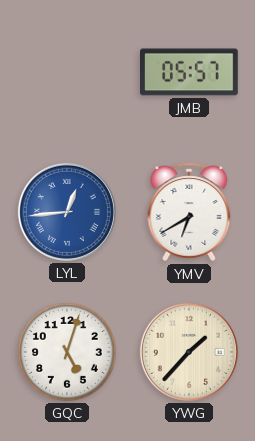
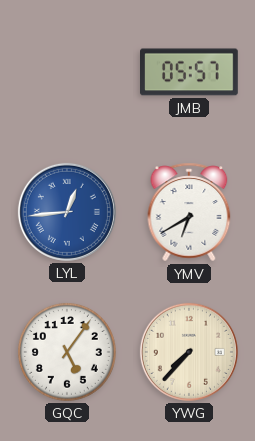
GQC: 5:03 -> 5:06 (67, 352)
YWG: 1:37 -> 7:37 (189, 352)
